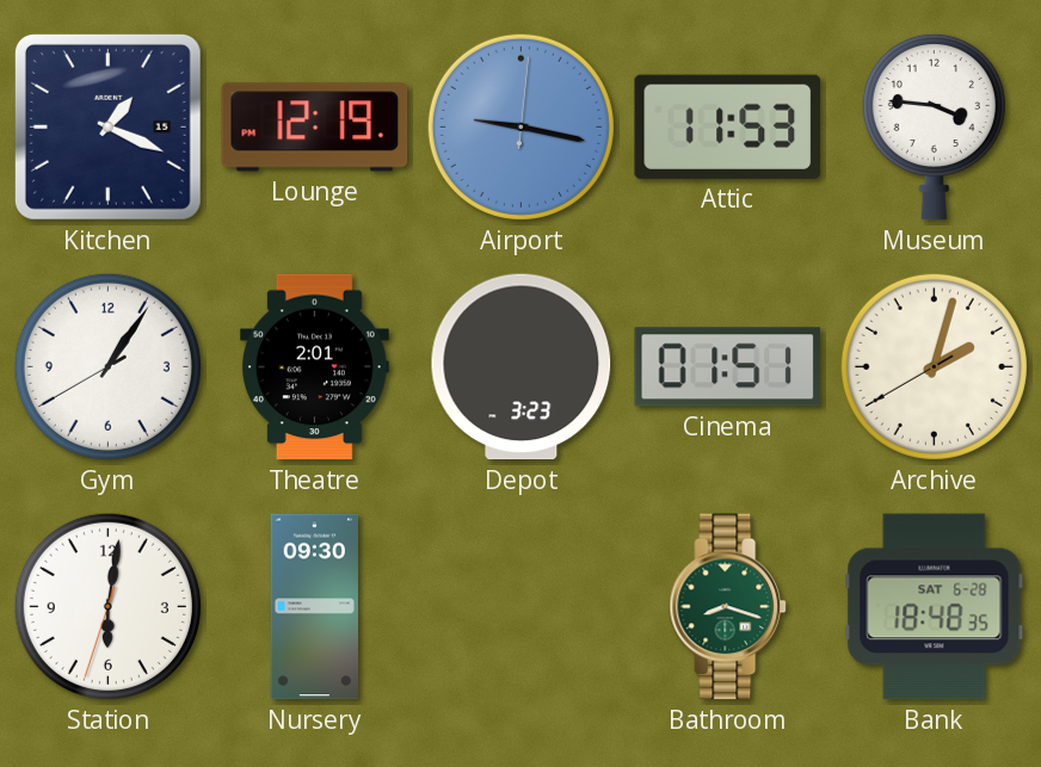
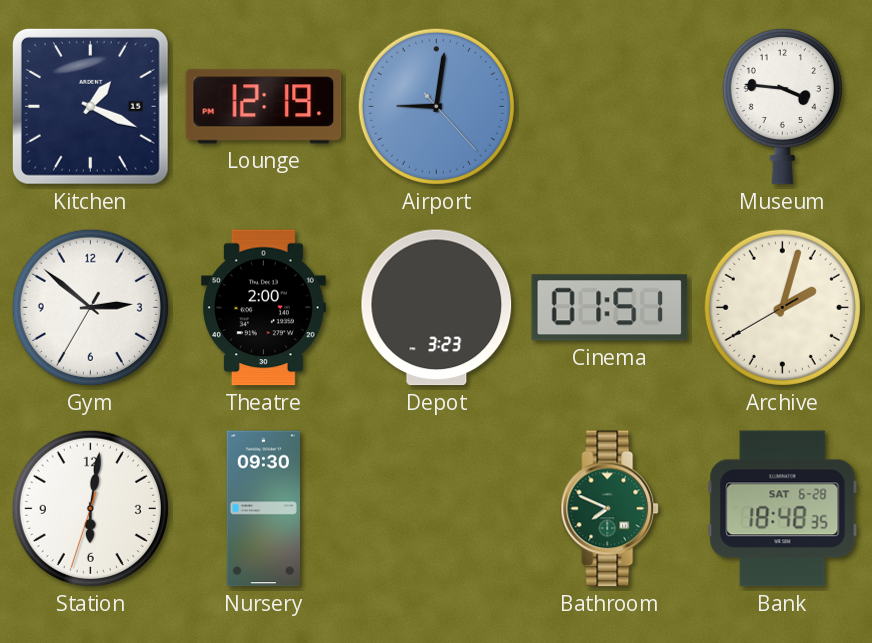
Airport: 9:17 -> 9:01 (436, 106)
Attic: 11:53 -> none (727, 126)
Gym: 1:05 -> 2:51 (90, 307)
Theatre: 2:01 -> 2:00 (263, 308)
Bathroom: 8:18 -> 7:49 (610, 509)
